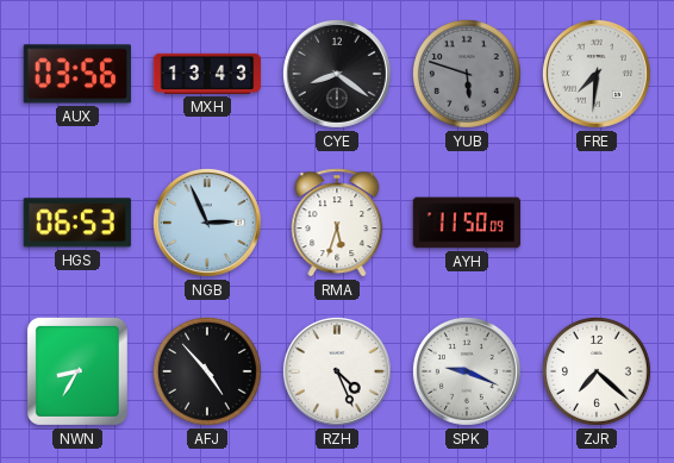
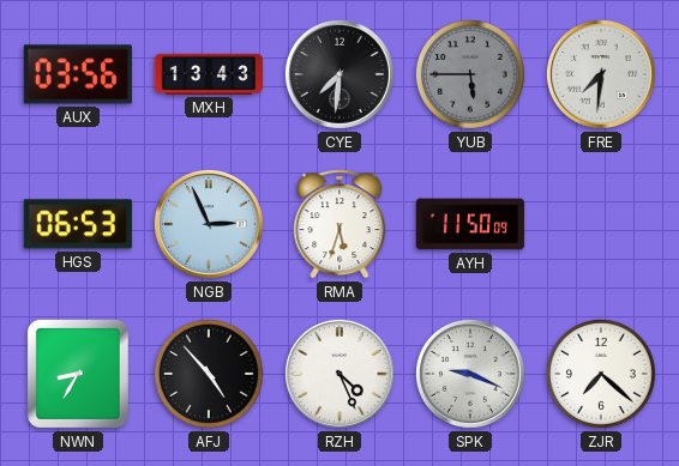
CYE: 8:21 -> 7:31 (339, 74)
YUB: 5:48 -> 5:45 (470, 74)
